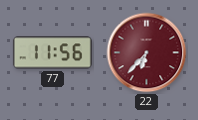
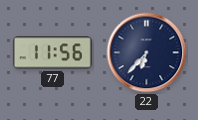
22 dial: burgundy -> navy (147, 53)
